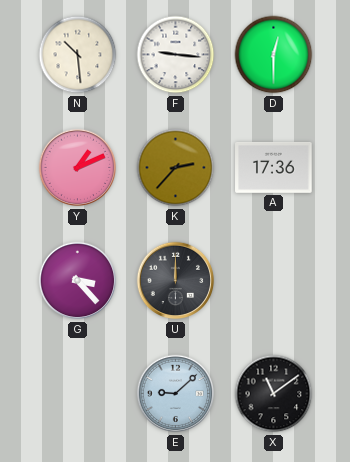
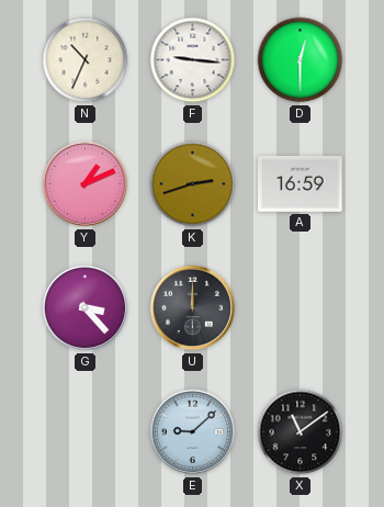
N: 10:29 -> 10:34 (86, 60)
K: 2:37 -> 2:42 (193, 184)
A: 17:36 -> 16:59 (301, 183)
